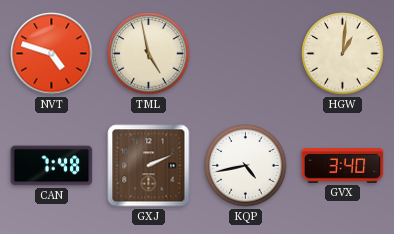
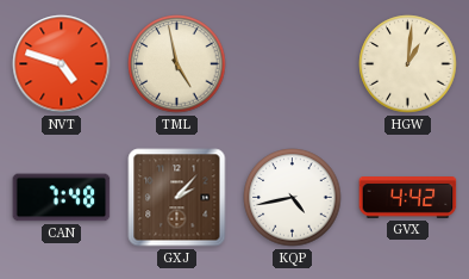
GXJ: 2:11 -> 2:07 (177, 198)
GVX: 3:40 -> 4:42 (408, 198)
